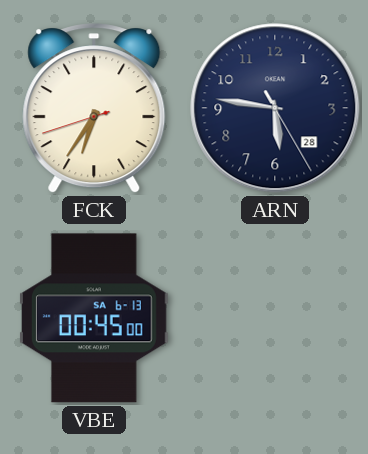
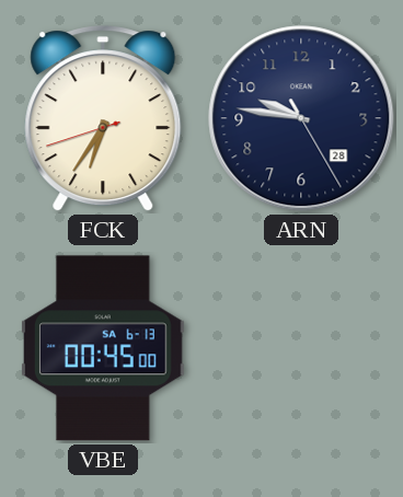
ARN: 5:46 -> 9:46 (301, 118)
